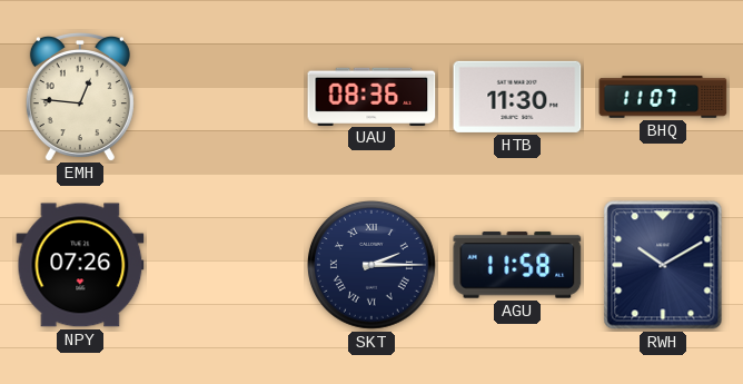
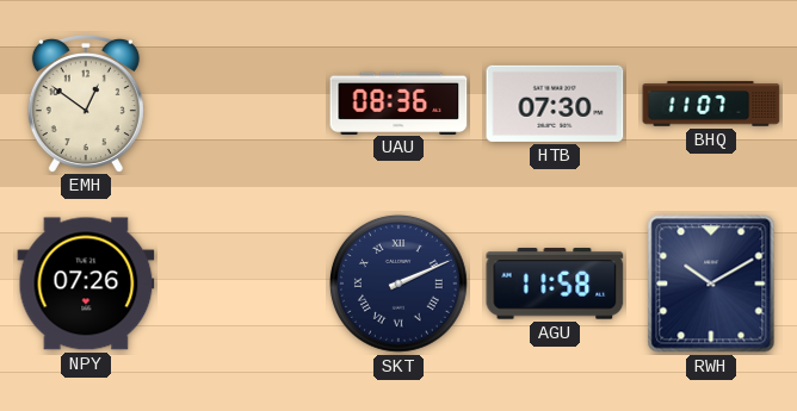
EMH: 12:46 -> 12:51 (86, 104)
HTB: 11:30 -> 07:30 (555, 104)
SKT: 2:15 -> 2:11 (400, 285)
